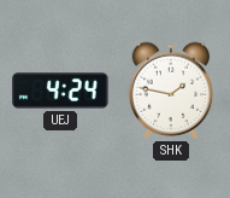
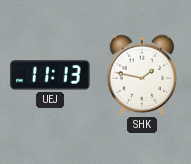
UEJ: 4:24 -> 11:13 (50, 75)
